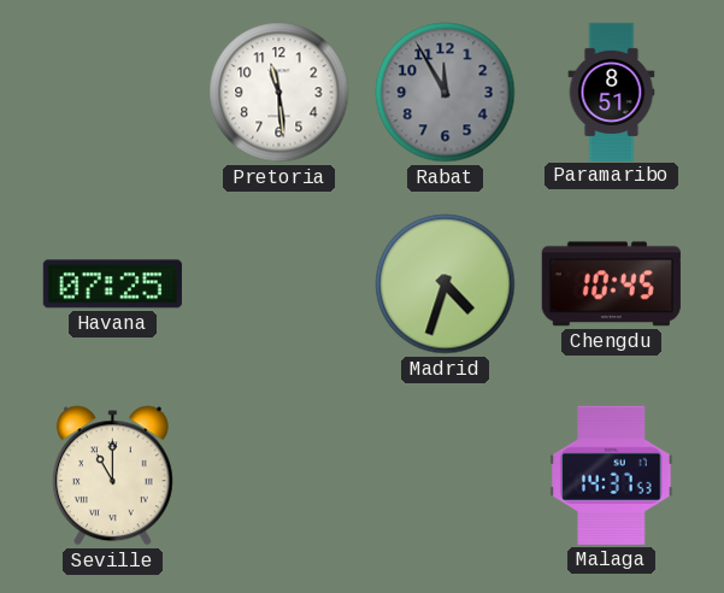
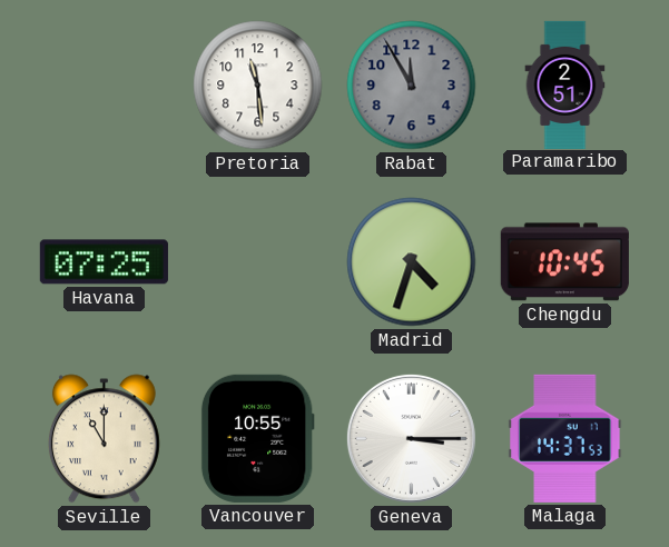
Paramaribo: 8:51 -> 2:51 (565, 84)
Vancouver: none -> 10:55 (257, 438)
Geneva: none -> 3:15 (411, 438)
